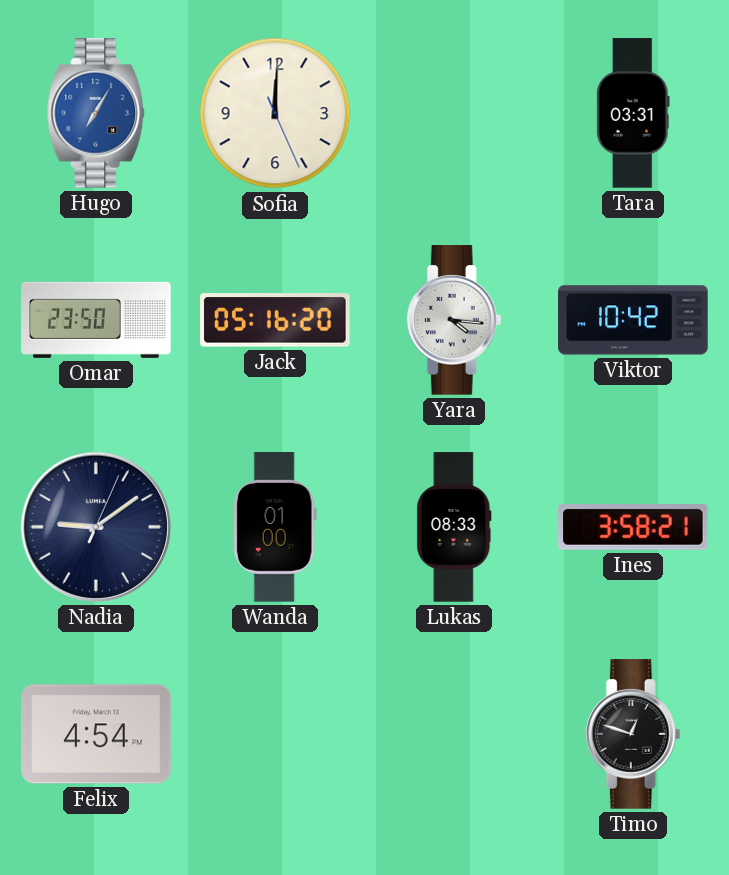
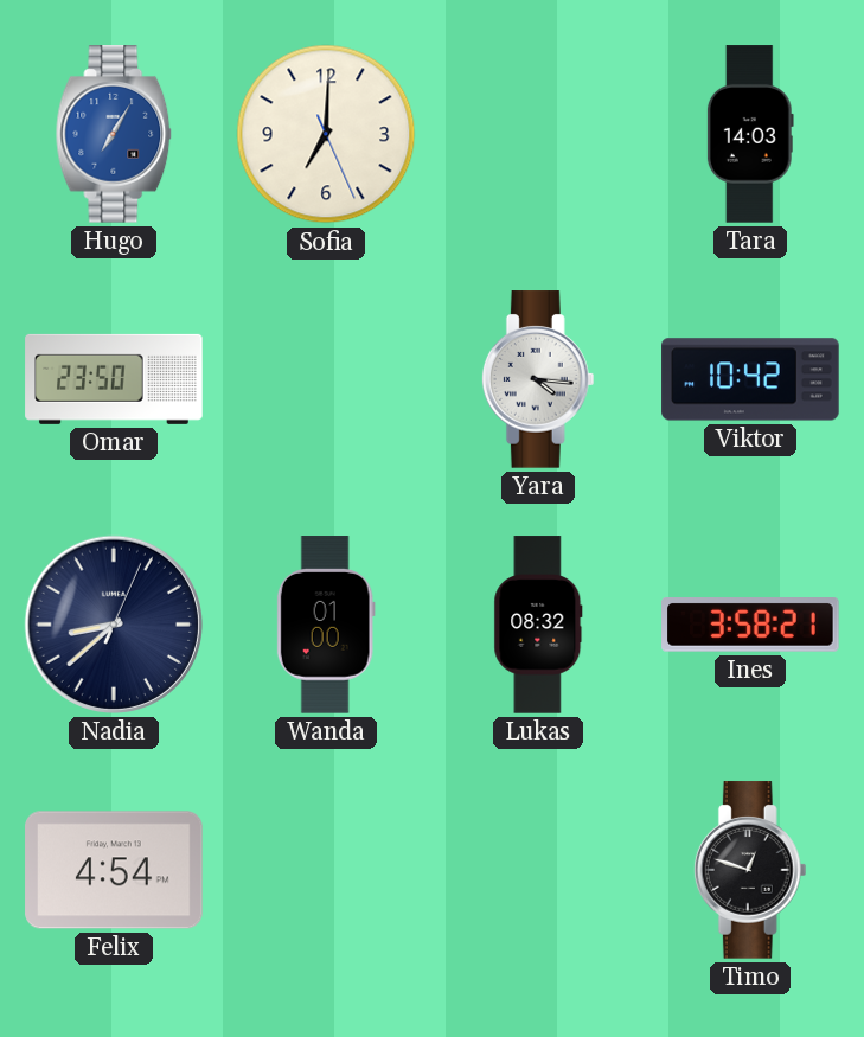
Sofia: 12:00 -> 7:00 (326, 134)
Tara: 03:31 -> 14:03 (750, 134)
Jack: 05:16 -> none (276, 320)
Nadia: 9:09 -> 8:38 (114, 625)
Lukas: 08:33 -> 08:32 (538, 625)
